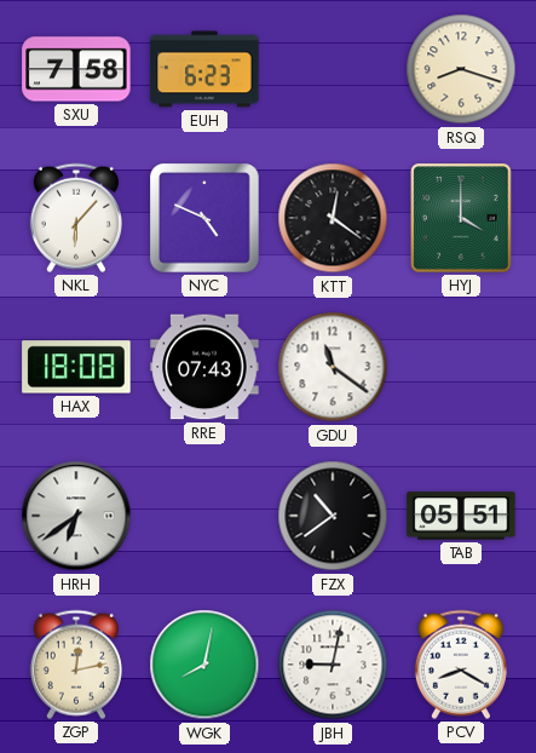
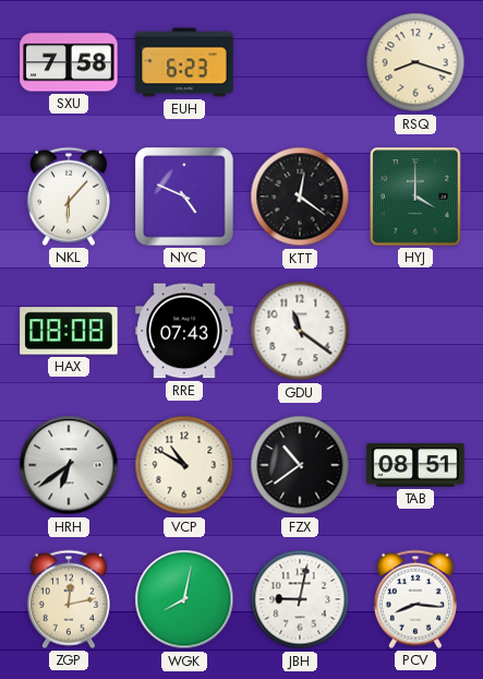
HAX: 18:08 -> 08:08 (69, 331)
VCP: none -> 10:50 (184, 465)
TAB: 05:51 -> 08:51 (415, 465)
PCV: 8:20 -> 8:16 (415, 599)
